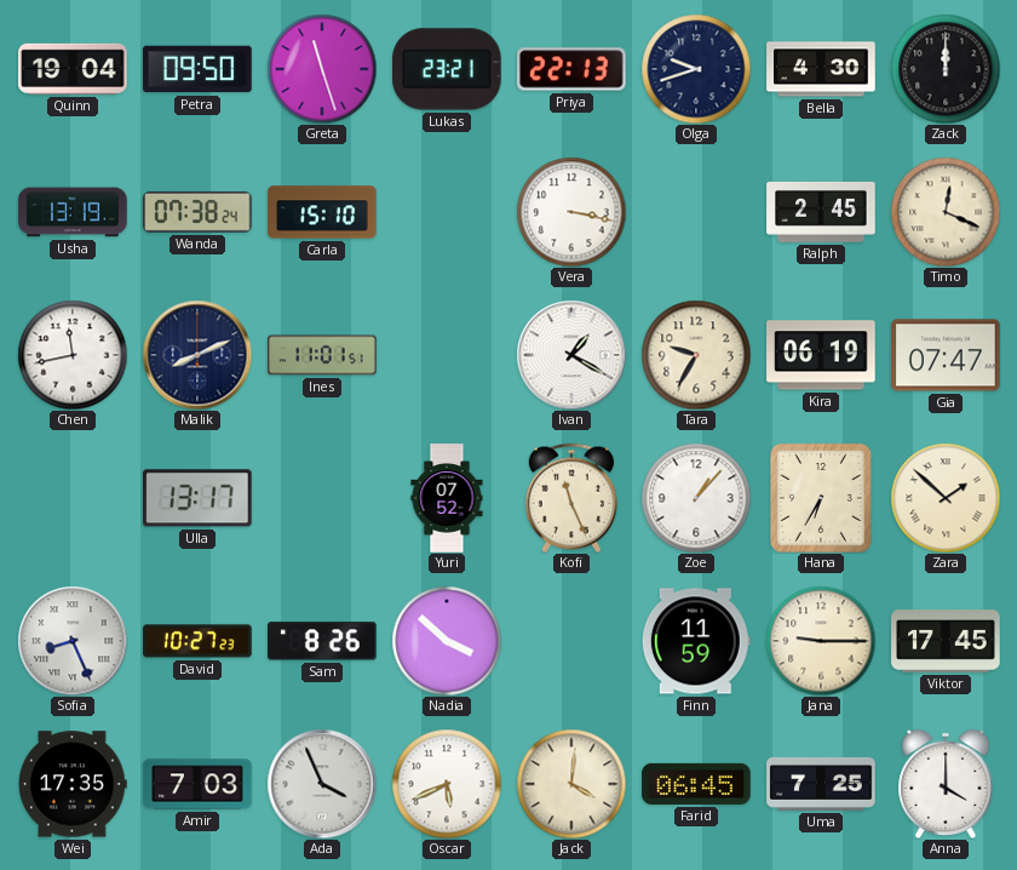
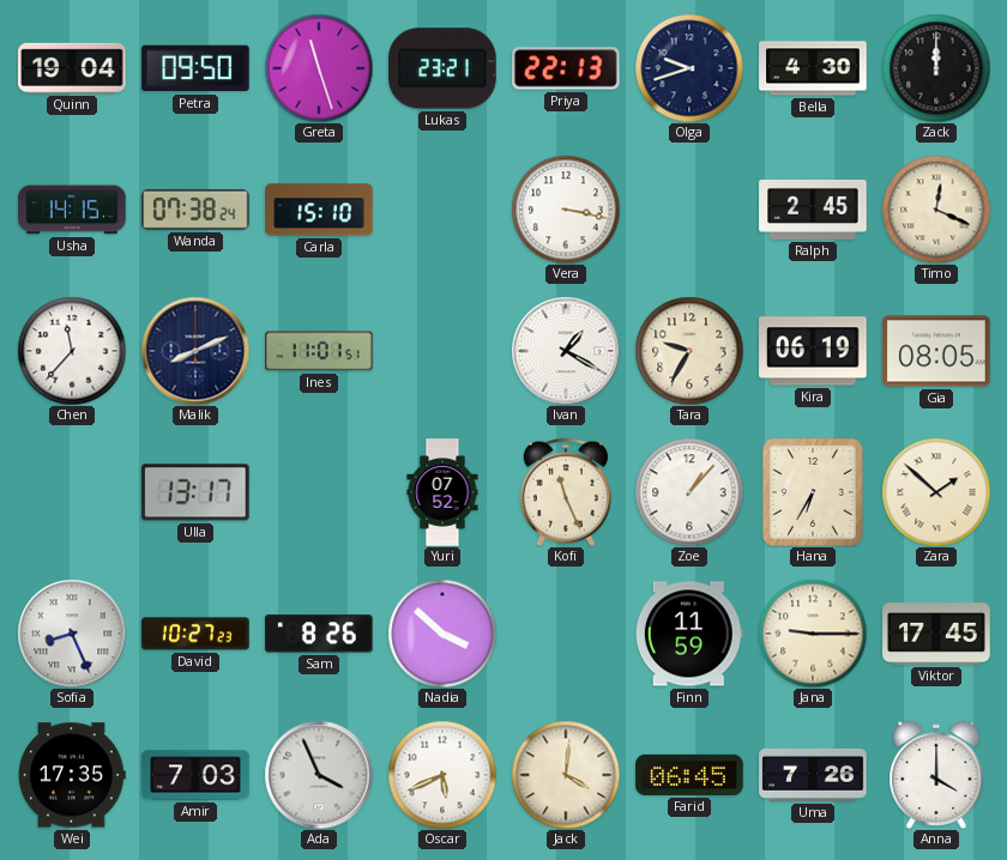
Usha: 13:19 -> 14:15 (72, 210)
Chen: 11:43 -> 11:37 (72, 351)
Gia: 07:47 -> 08:05 (936, 351)
Uma: 7:25 -> 7:26 (813, 775)
